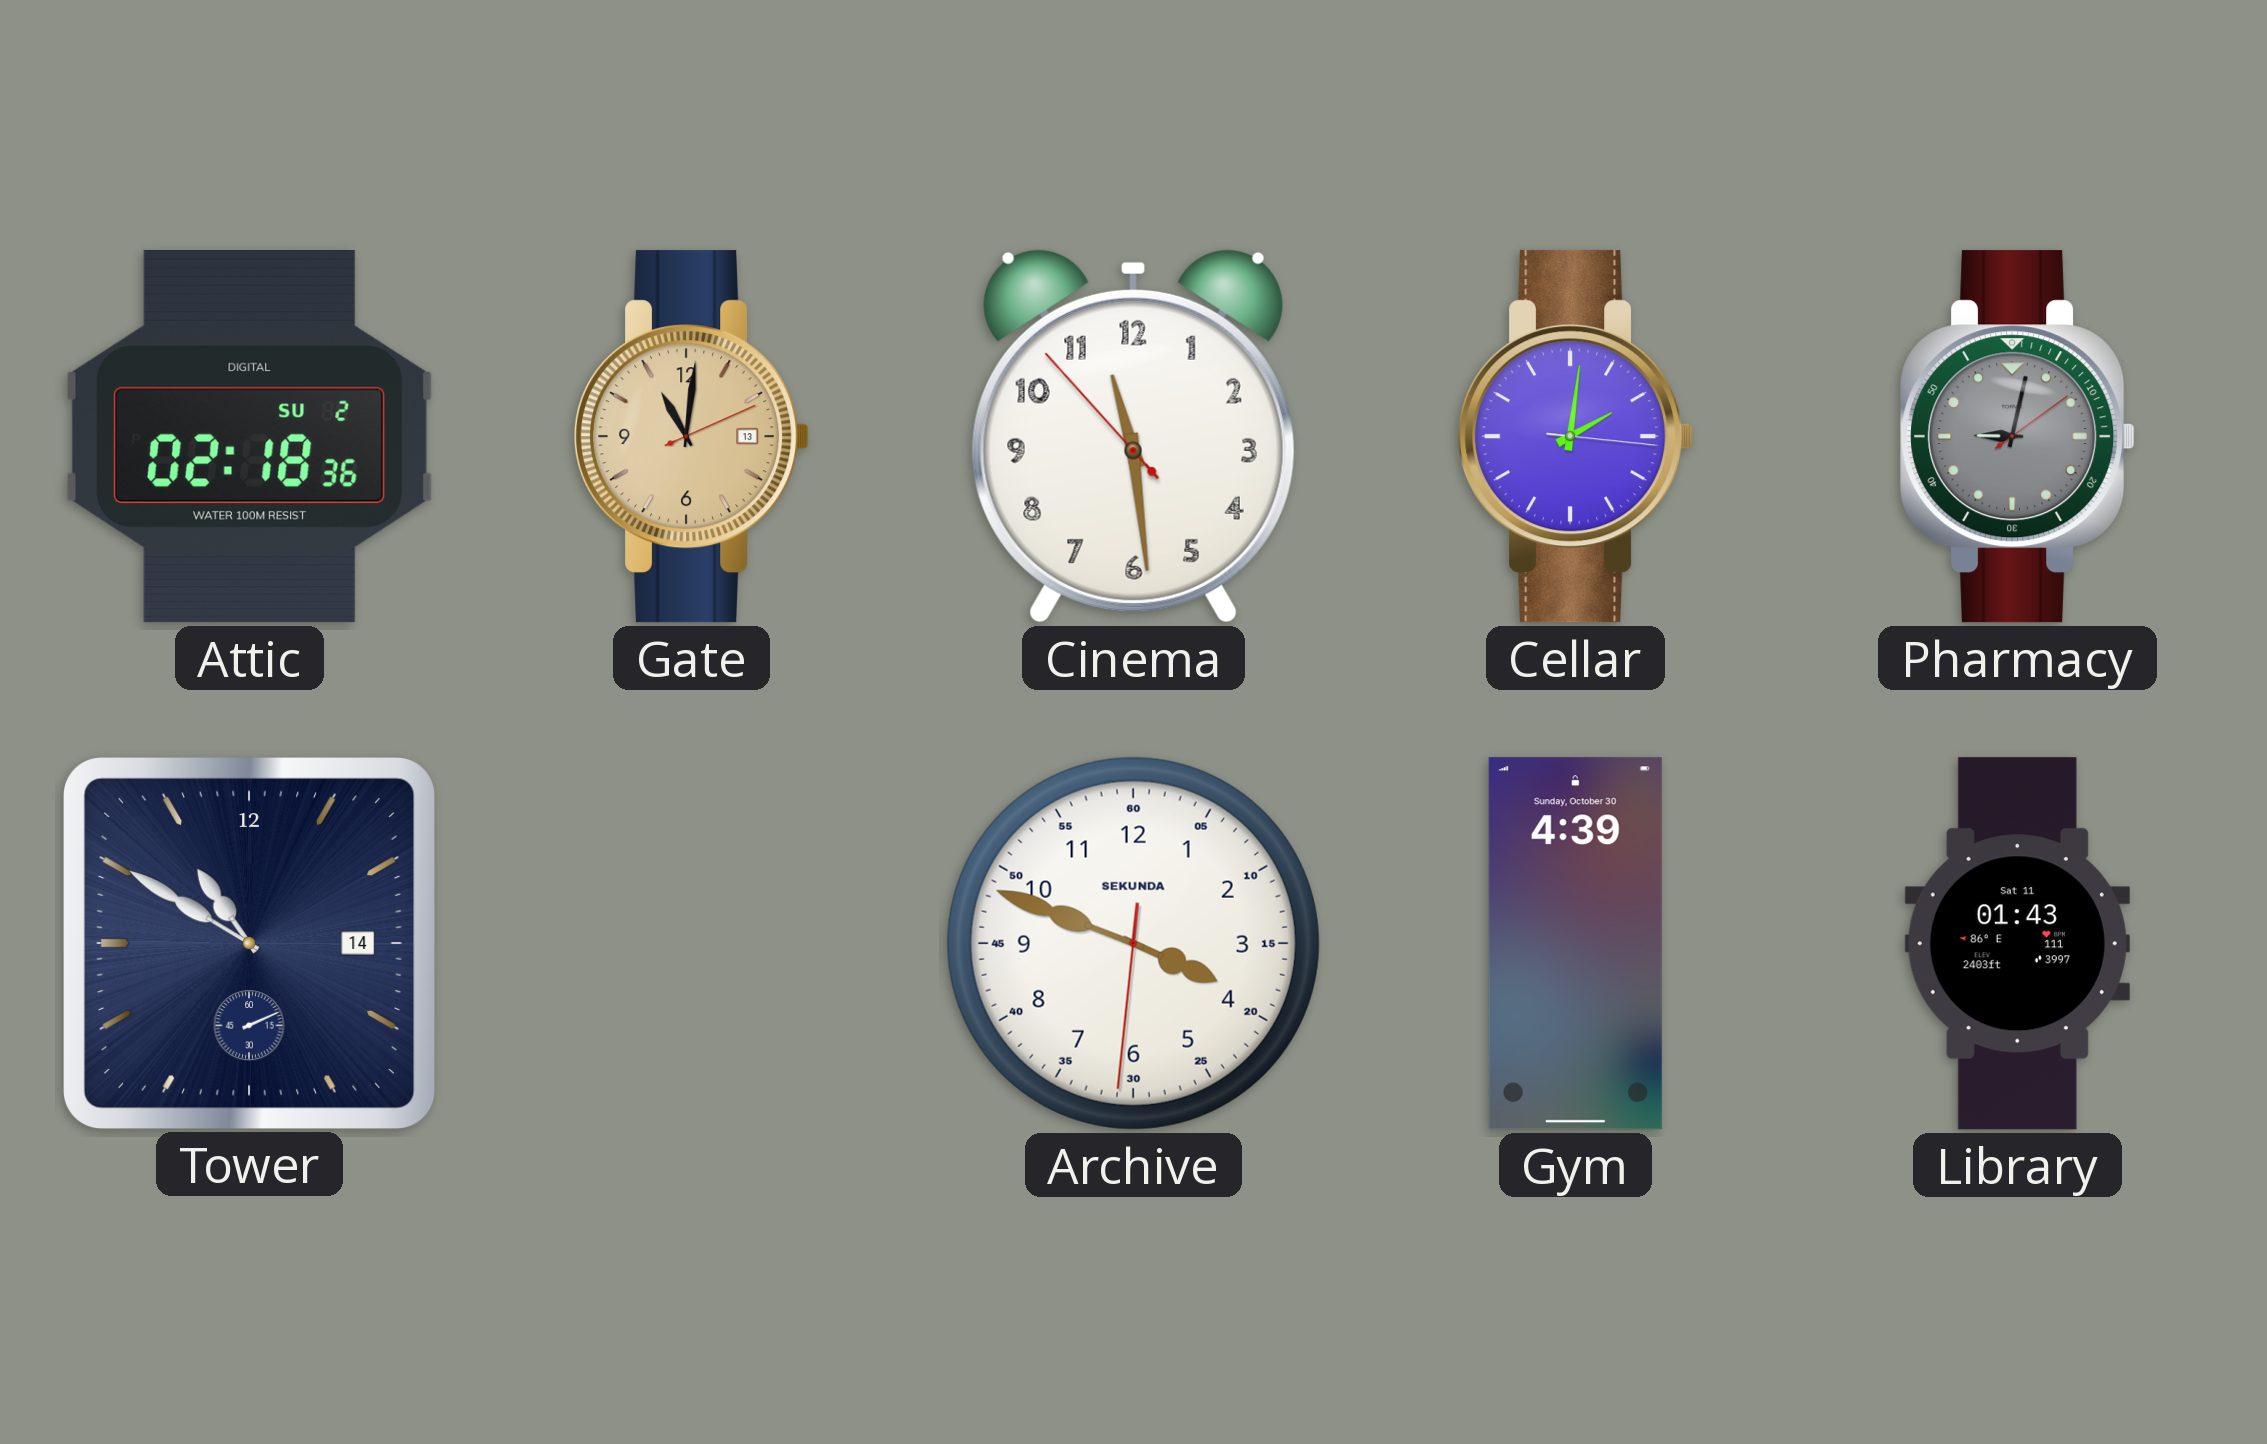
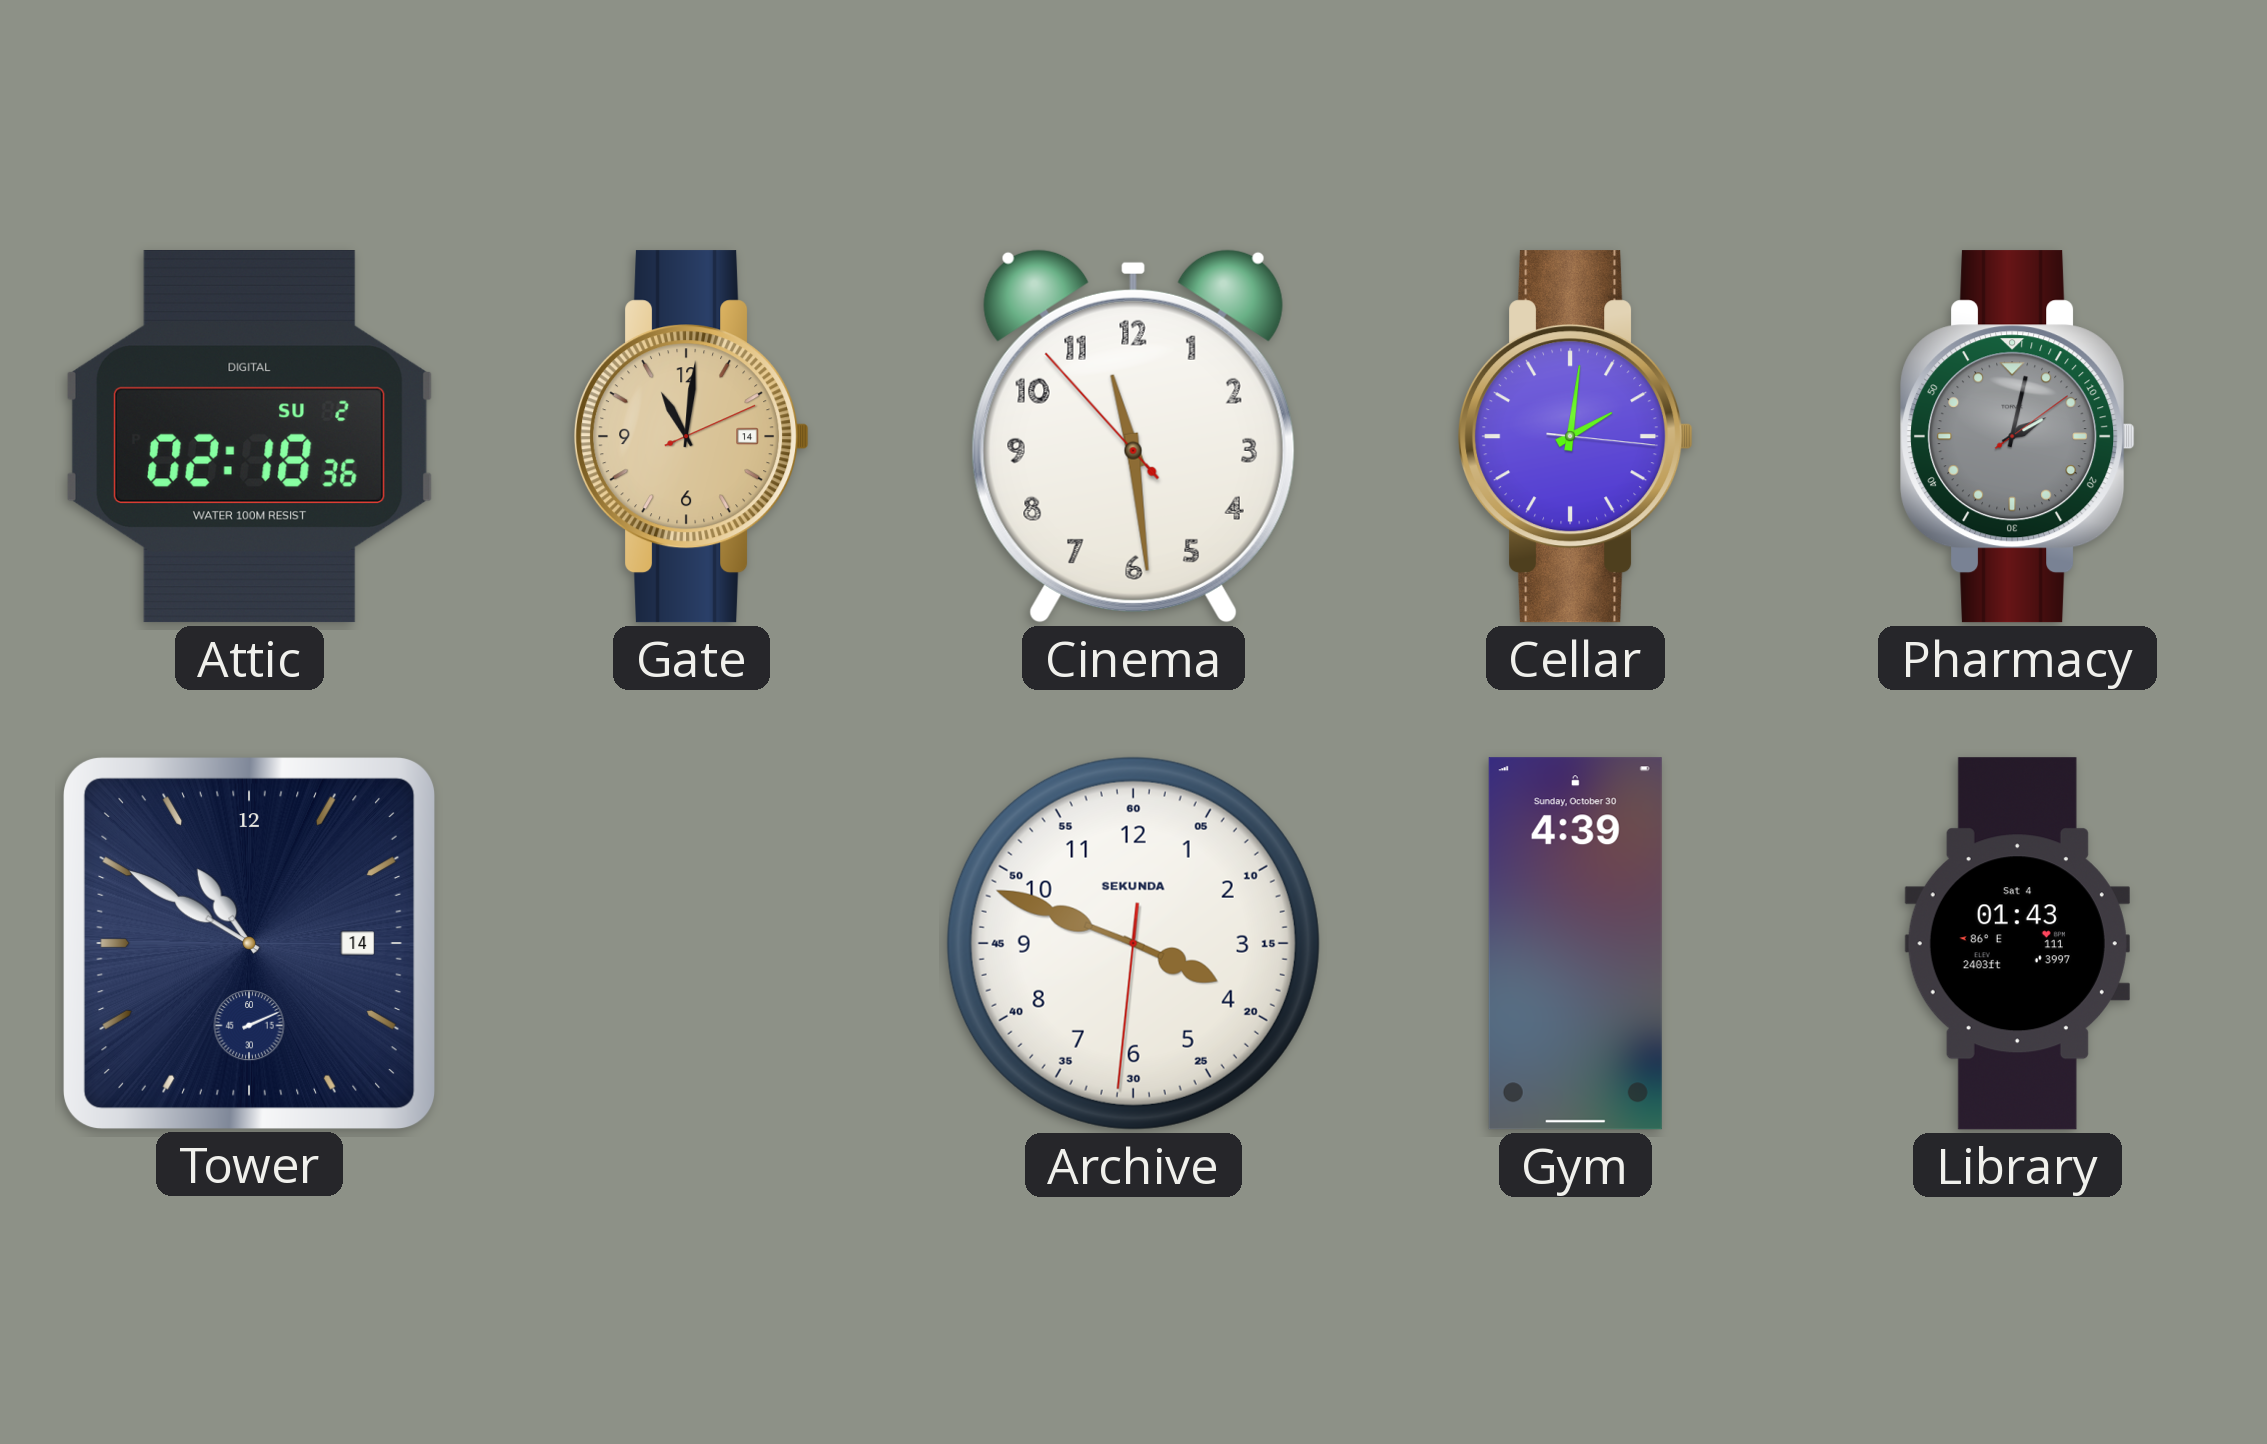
Gate date: 13 -> 14 (692, 437)
Pharmacy: 9:02 -> 2:02 (2018, 437)
Library date: Sat 11 -> Sat 4 (2017, 944)
